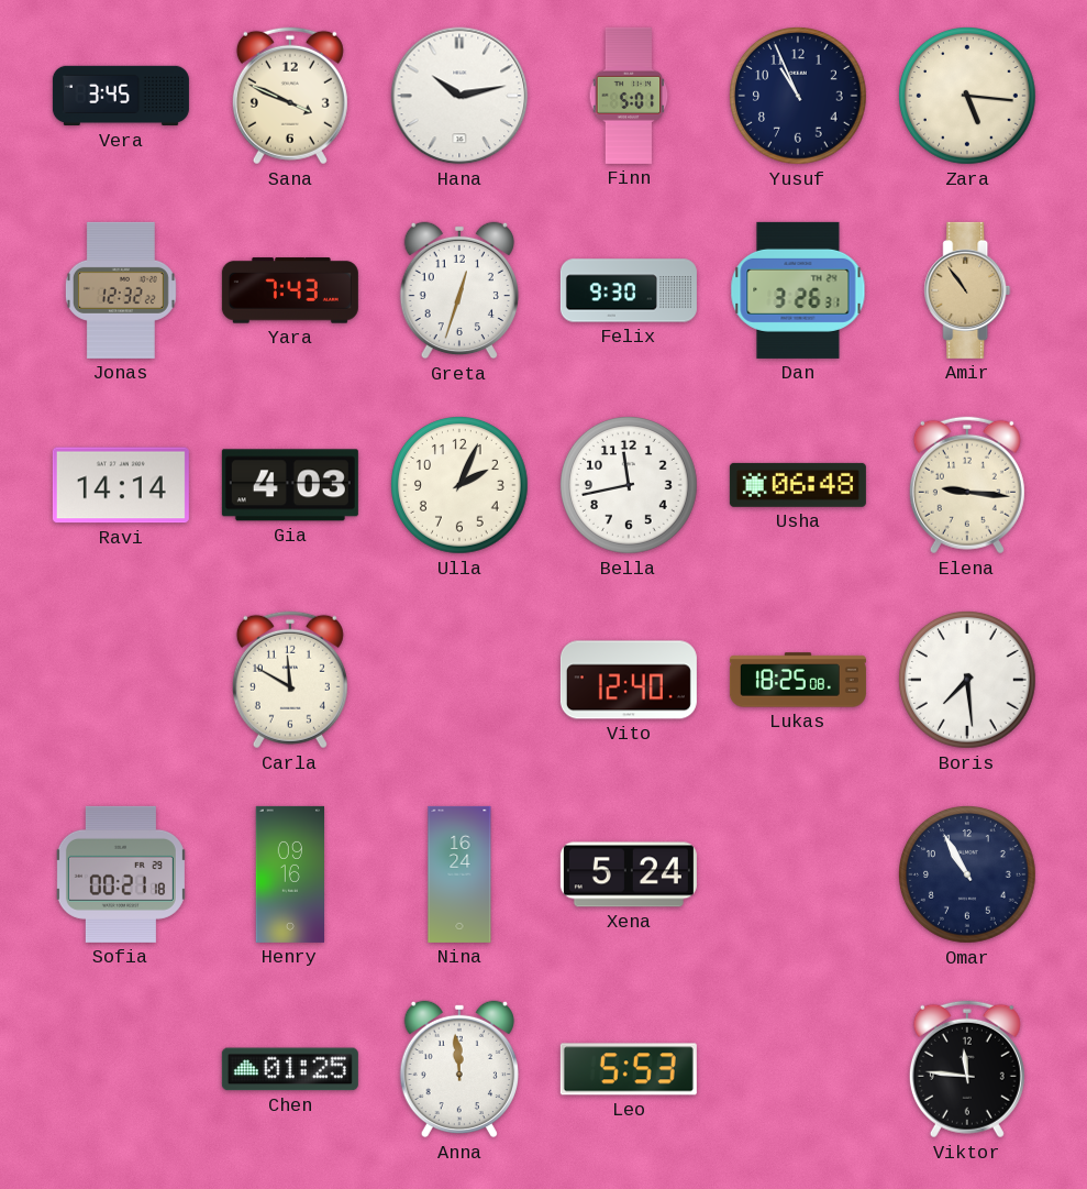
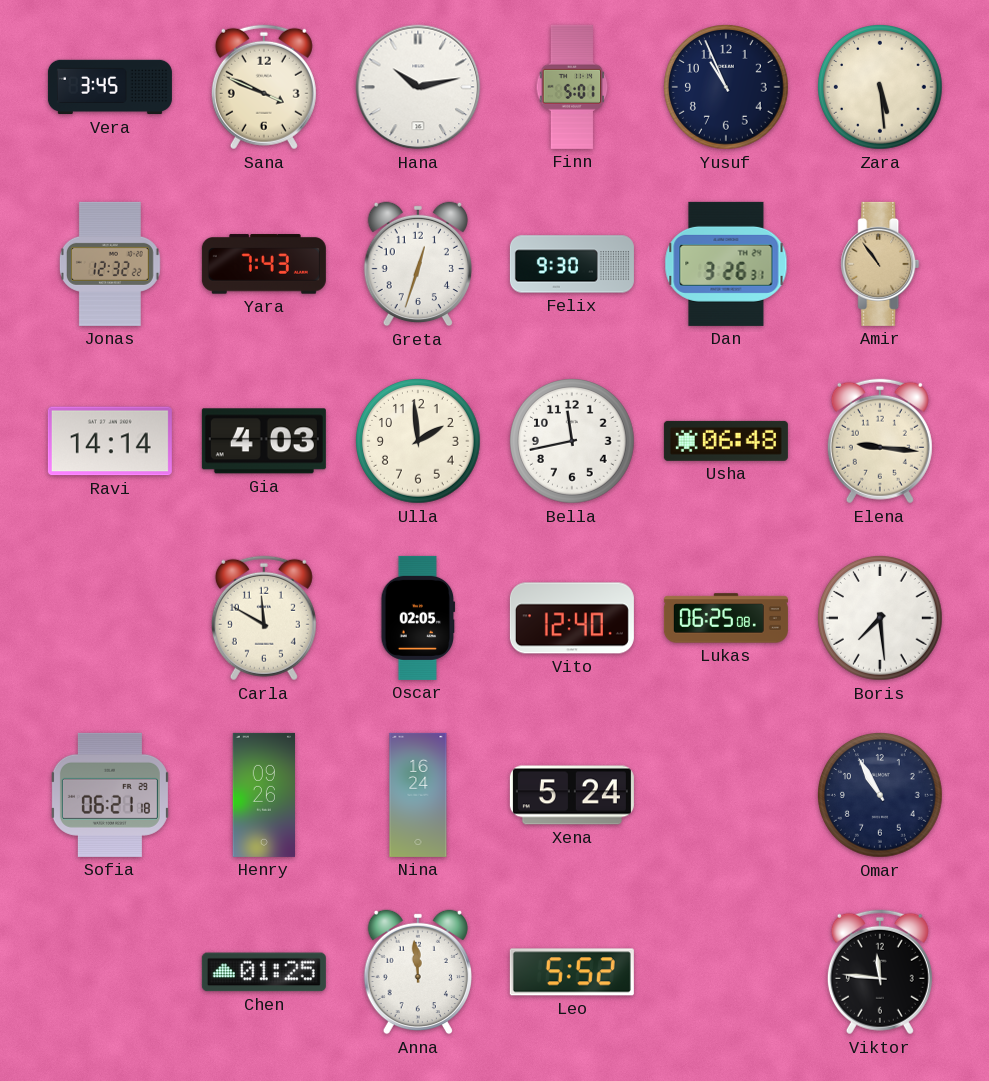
Zara: 5:16 -> 5:29 (881, 88)
Ulla: 2:04 -> 1:59 (419, 442)
Oscar: none -> 02:05 (418, 618)
Lukas: 18:25 -> 06:25 (726, 618)
Sofia: 00:21 -> 06:21 (110, 795)
Henry: 09:16 -> 09:26 (263, 795)
Leo: 5:53 -> 5:52 (572, 972)
